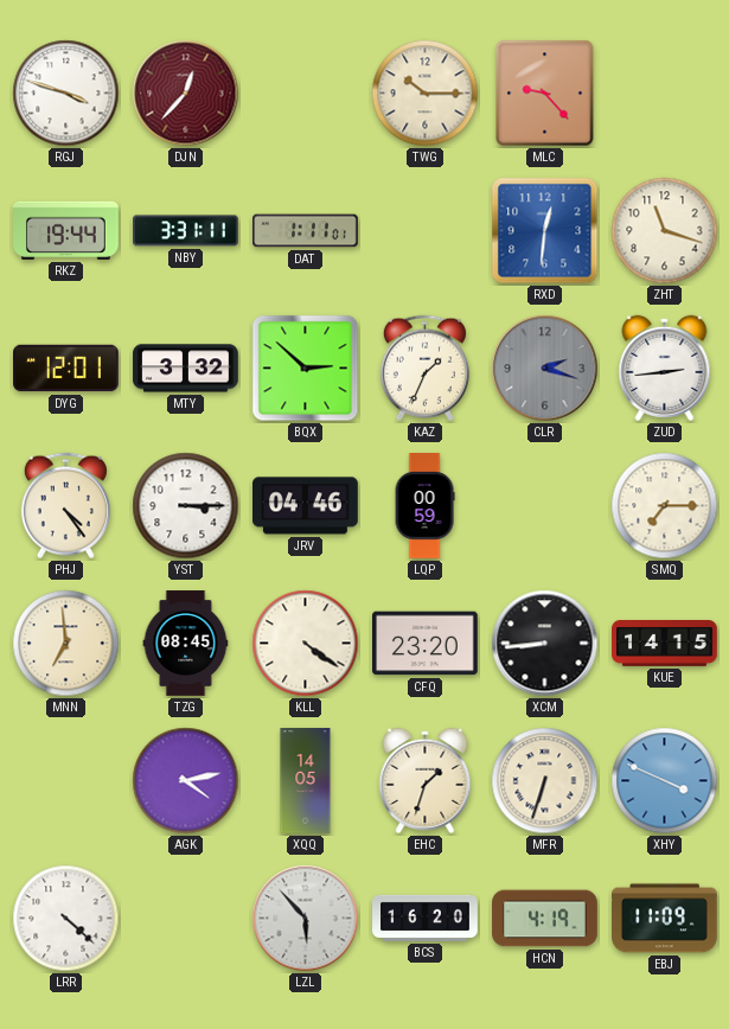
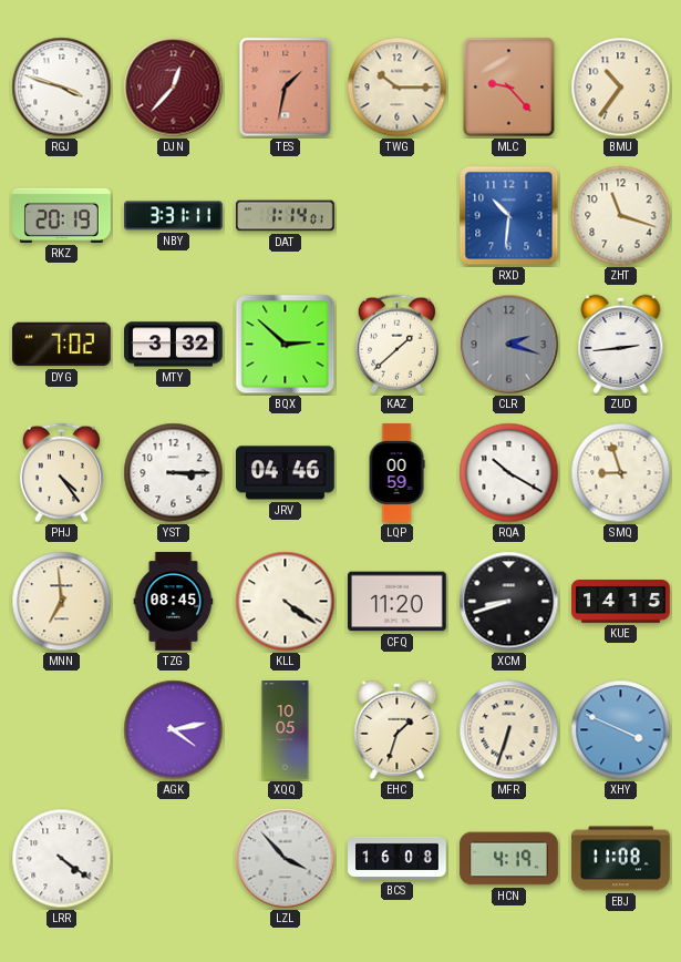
TES: none -> 1:32 (286, 88)
BMU: none -> 10:36 (621, 88)
RKZ: 19:44 -> 20:19 (62, 215)
DAT: 1:11 -> 1:14 (286, 216)
RXD: 12:31 -> 10:31 (509, 216)
DYG: 12:01 -> 7:02 (62, 345)
KAZ: 1:34 -> 1:38 (396, 345)
RQA: none -> 10:20 (509, 473)
SMQ: 7:15 -> 8:57 (621, 473)
CFQ: 23:20 -> 11:20 (398, 602)
XCM: 8:44 -> 8:42 (509, 602)
XQQ: 14:05 -> 10:05 (286, 730)
LRR: 4:22 -> 4:21 (62, 859)
LZL: 5:53 -> 3:53 (286, 859)
BCS: 16:20 -> 16:08 (398, 858)
EBJ: 11:09 -> 11:08 (621, 859)
